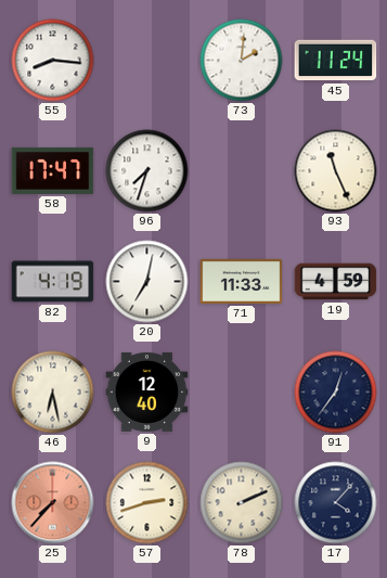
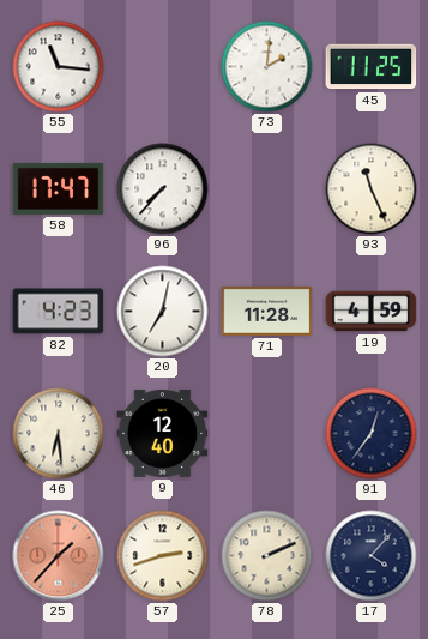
55: 8:16 -> 11:16 (59, 67)
45: 11:24 -> 11:25 (372, 67)
96: 7:33 -> 7:37 (163, 189)
82: 4:19 -> 4:23 (59, 312)
71: 11:33 -> 11:28 (267, 311)
46: 6:28 -> 6:29 (59, 434)
25: 7:37 -> 1:37 (59, 556)
